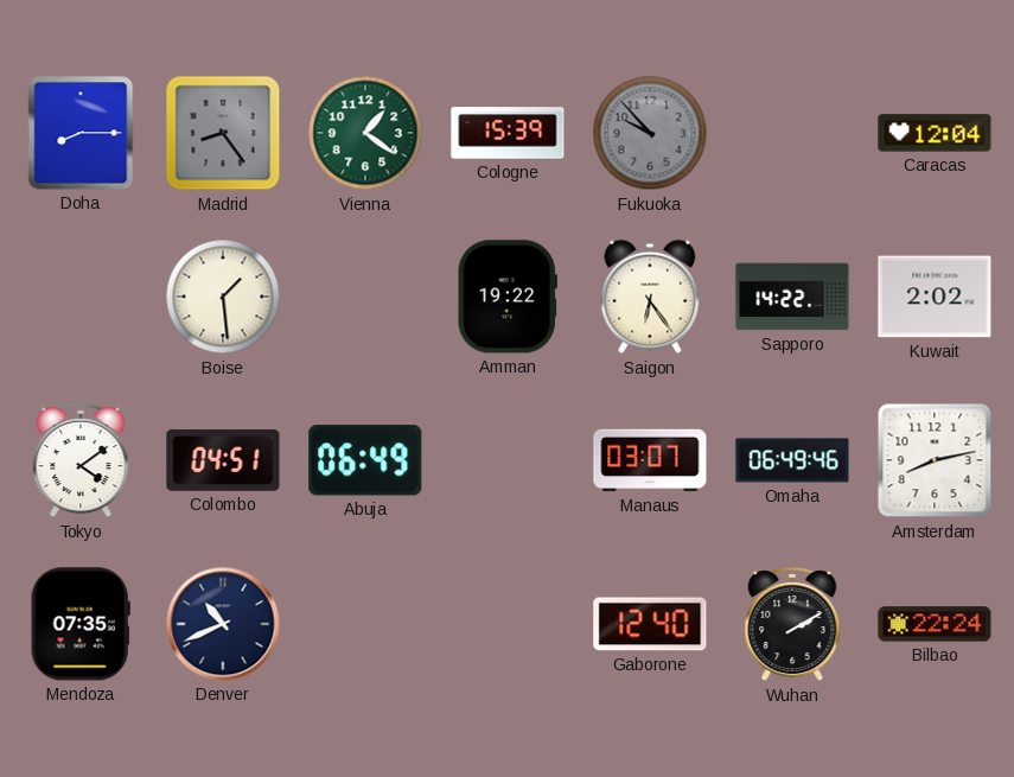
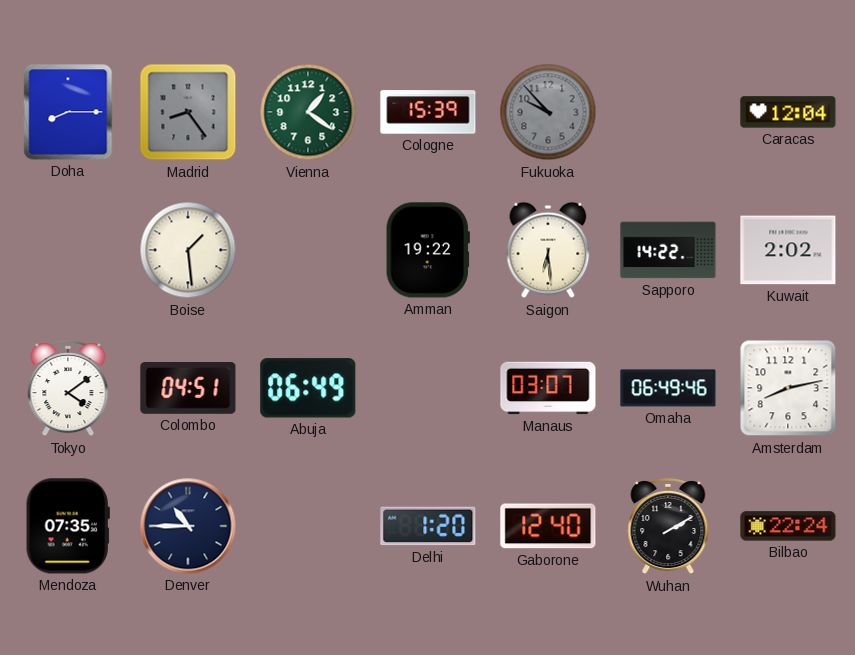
Saigon: 6:24 -> 6:29 (548, 250)
Denver: 10:41 -> 10:45 (188, 526)
Delhi: none -> 1:20 (428, 526)
